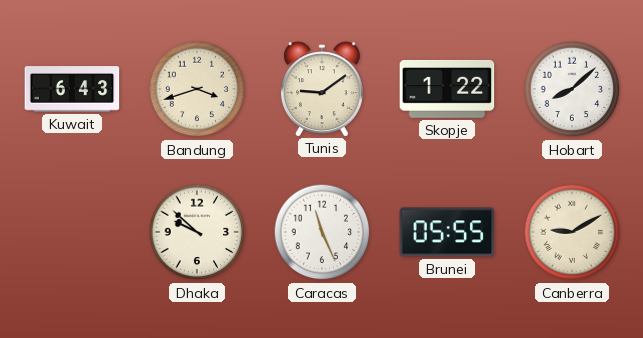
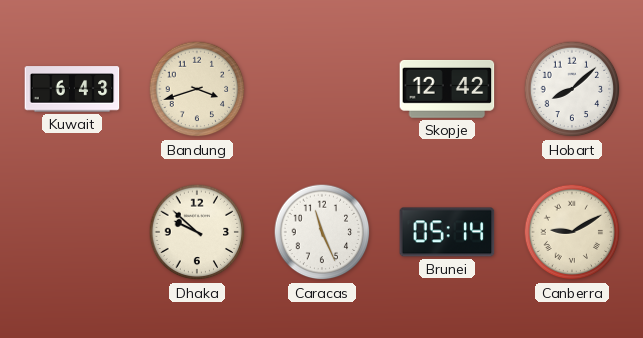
Tunis: 9:09 -> none (322, 89)
Skopje: 1:22 -> 12:42 (447, 89)
Brunei: 05:55 -> 05:14 (447, 232)
